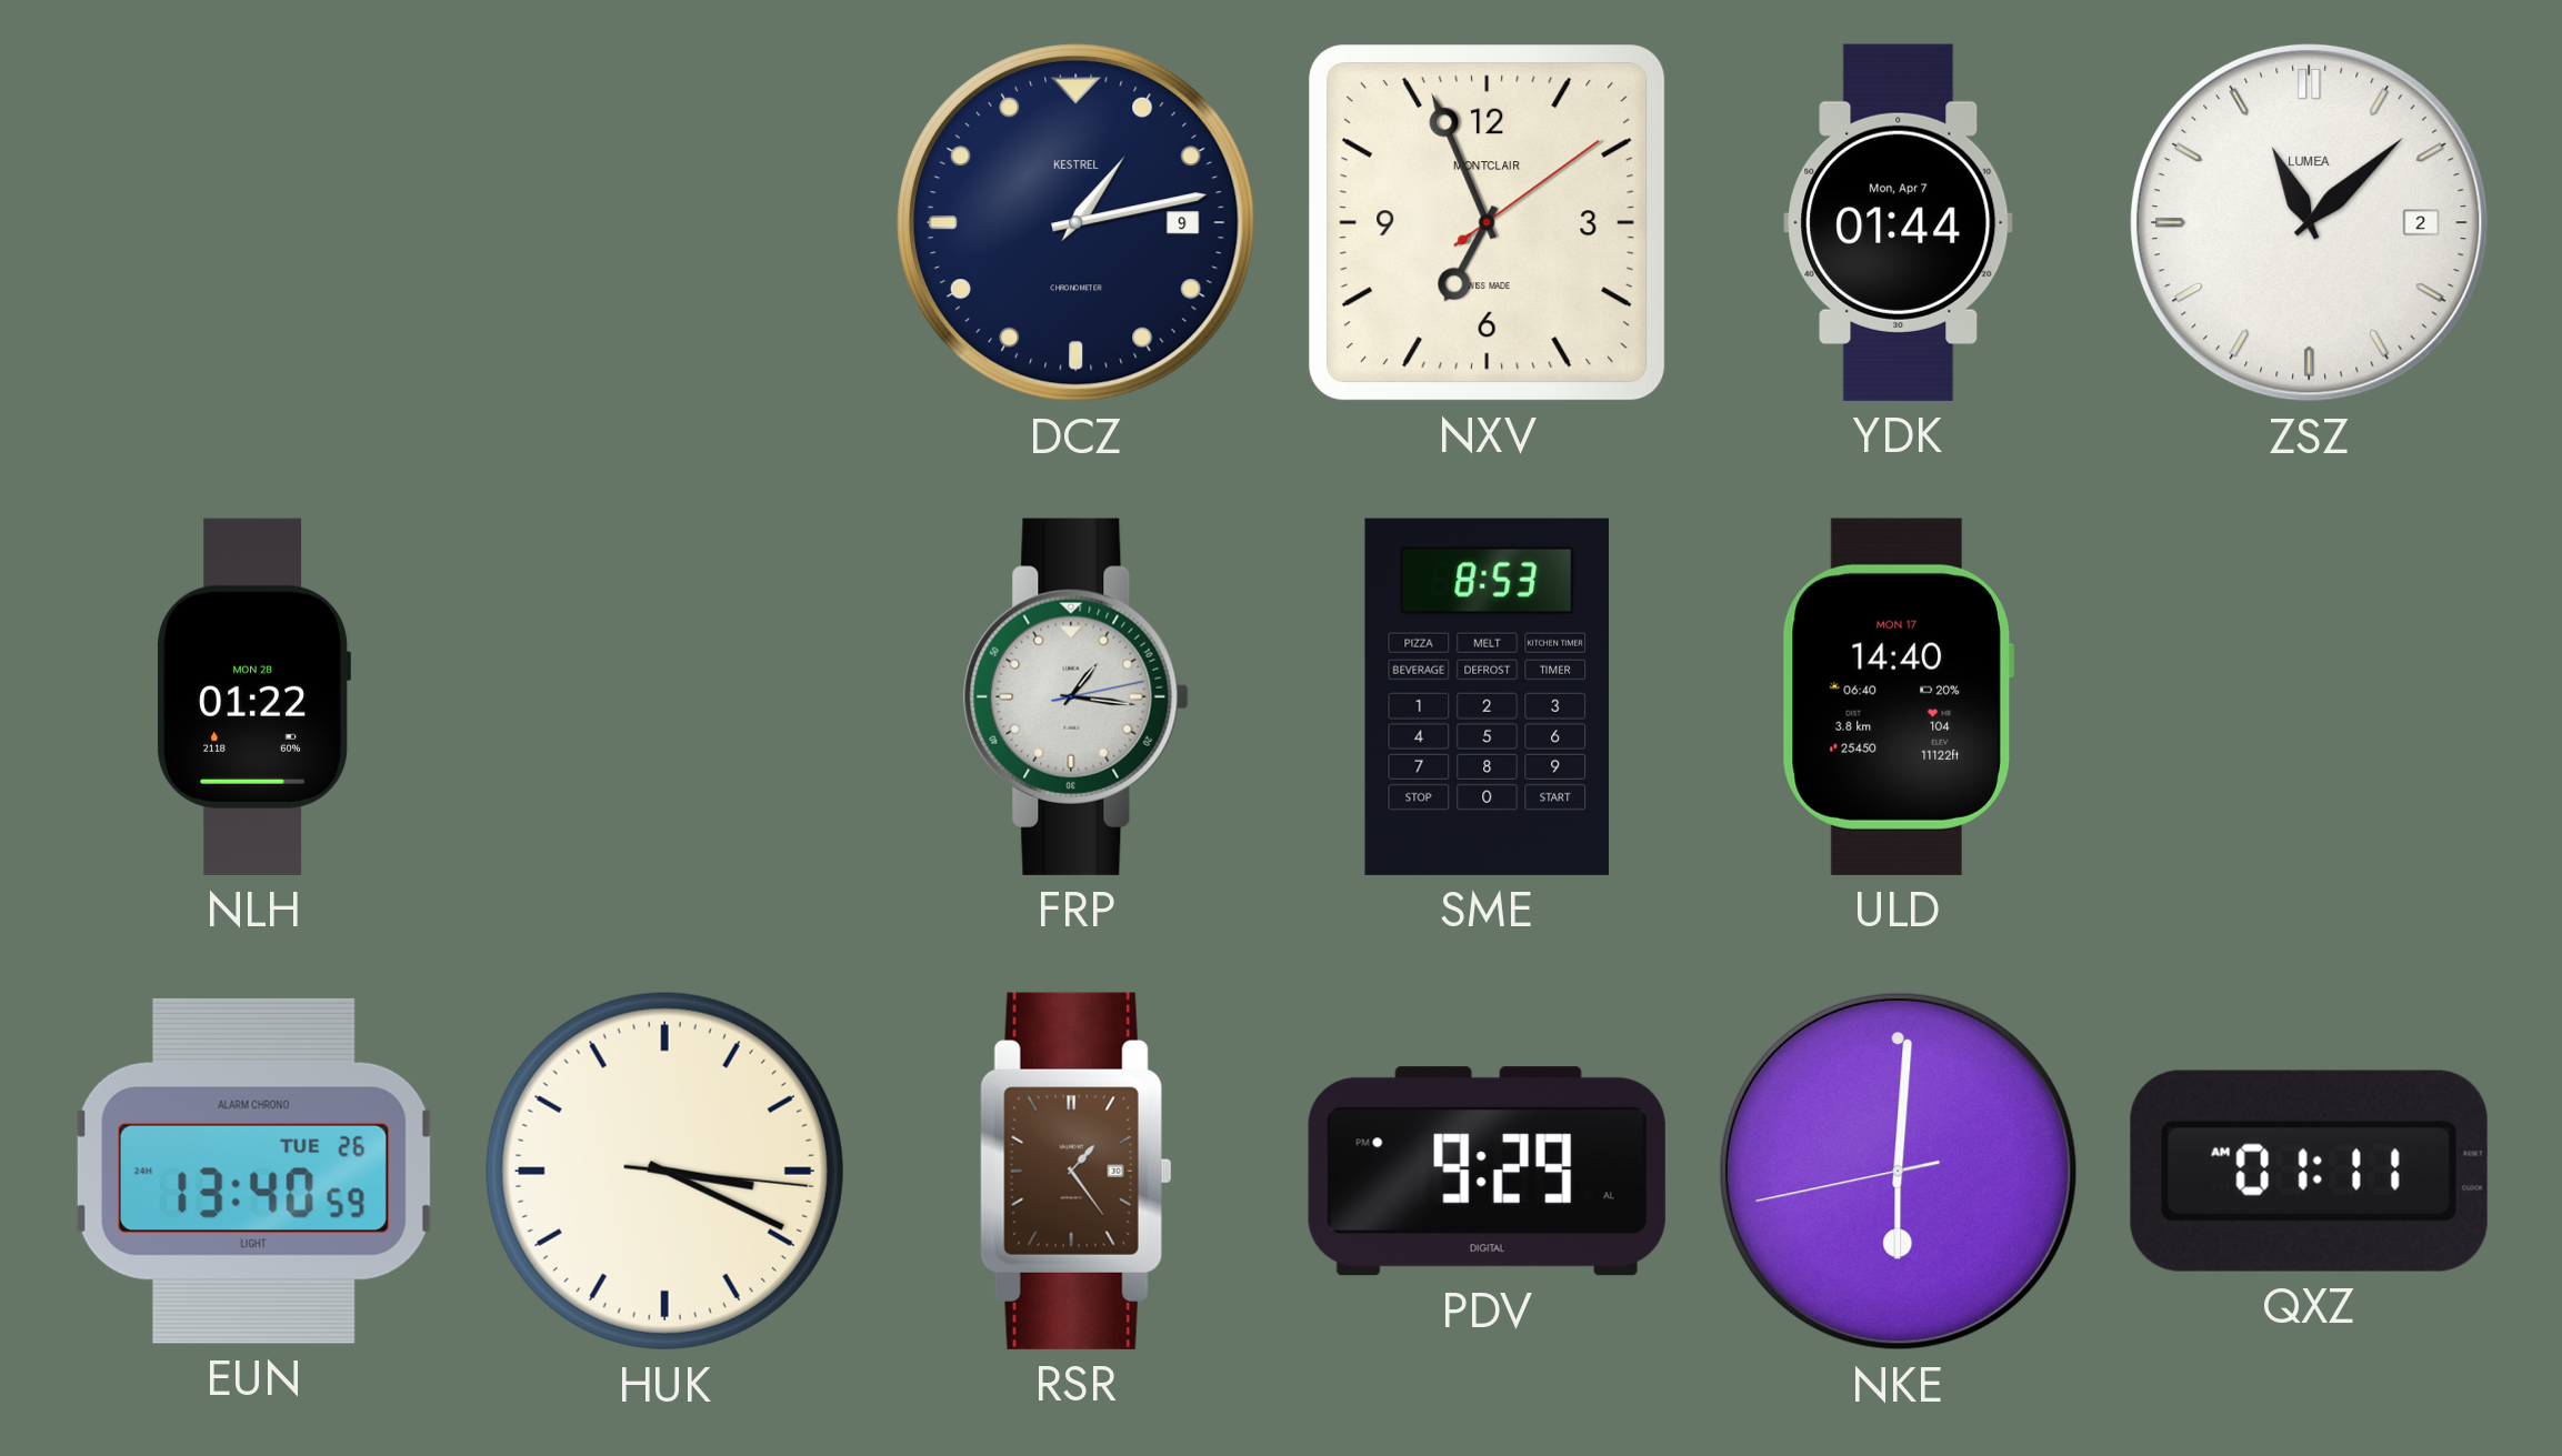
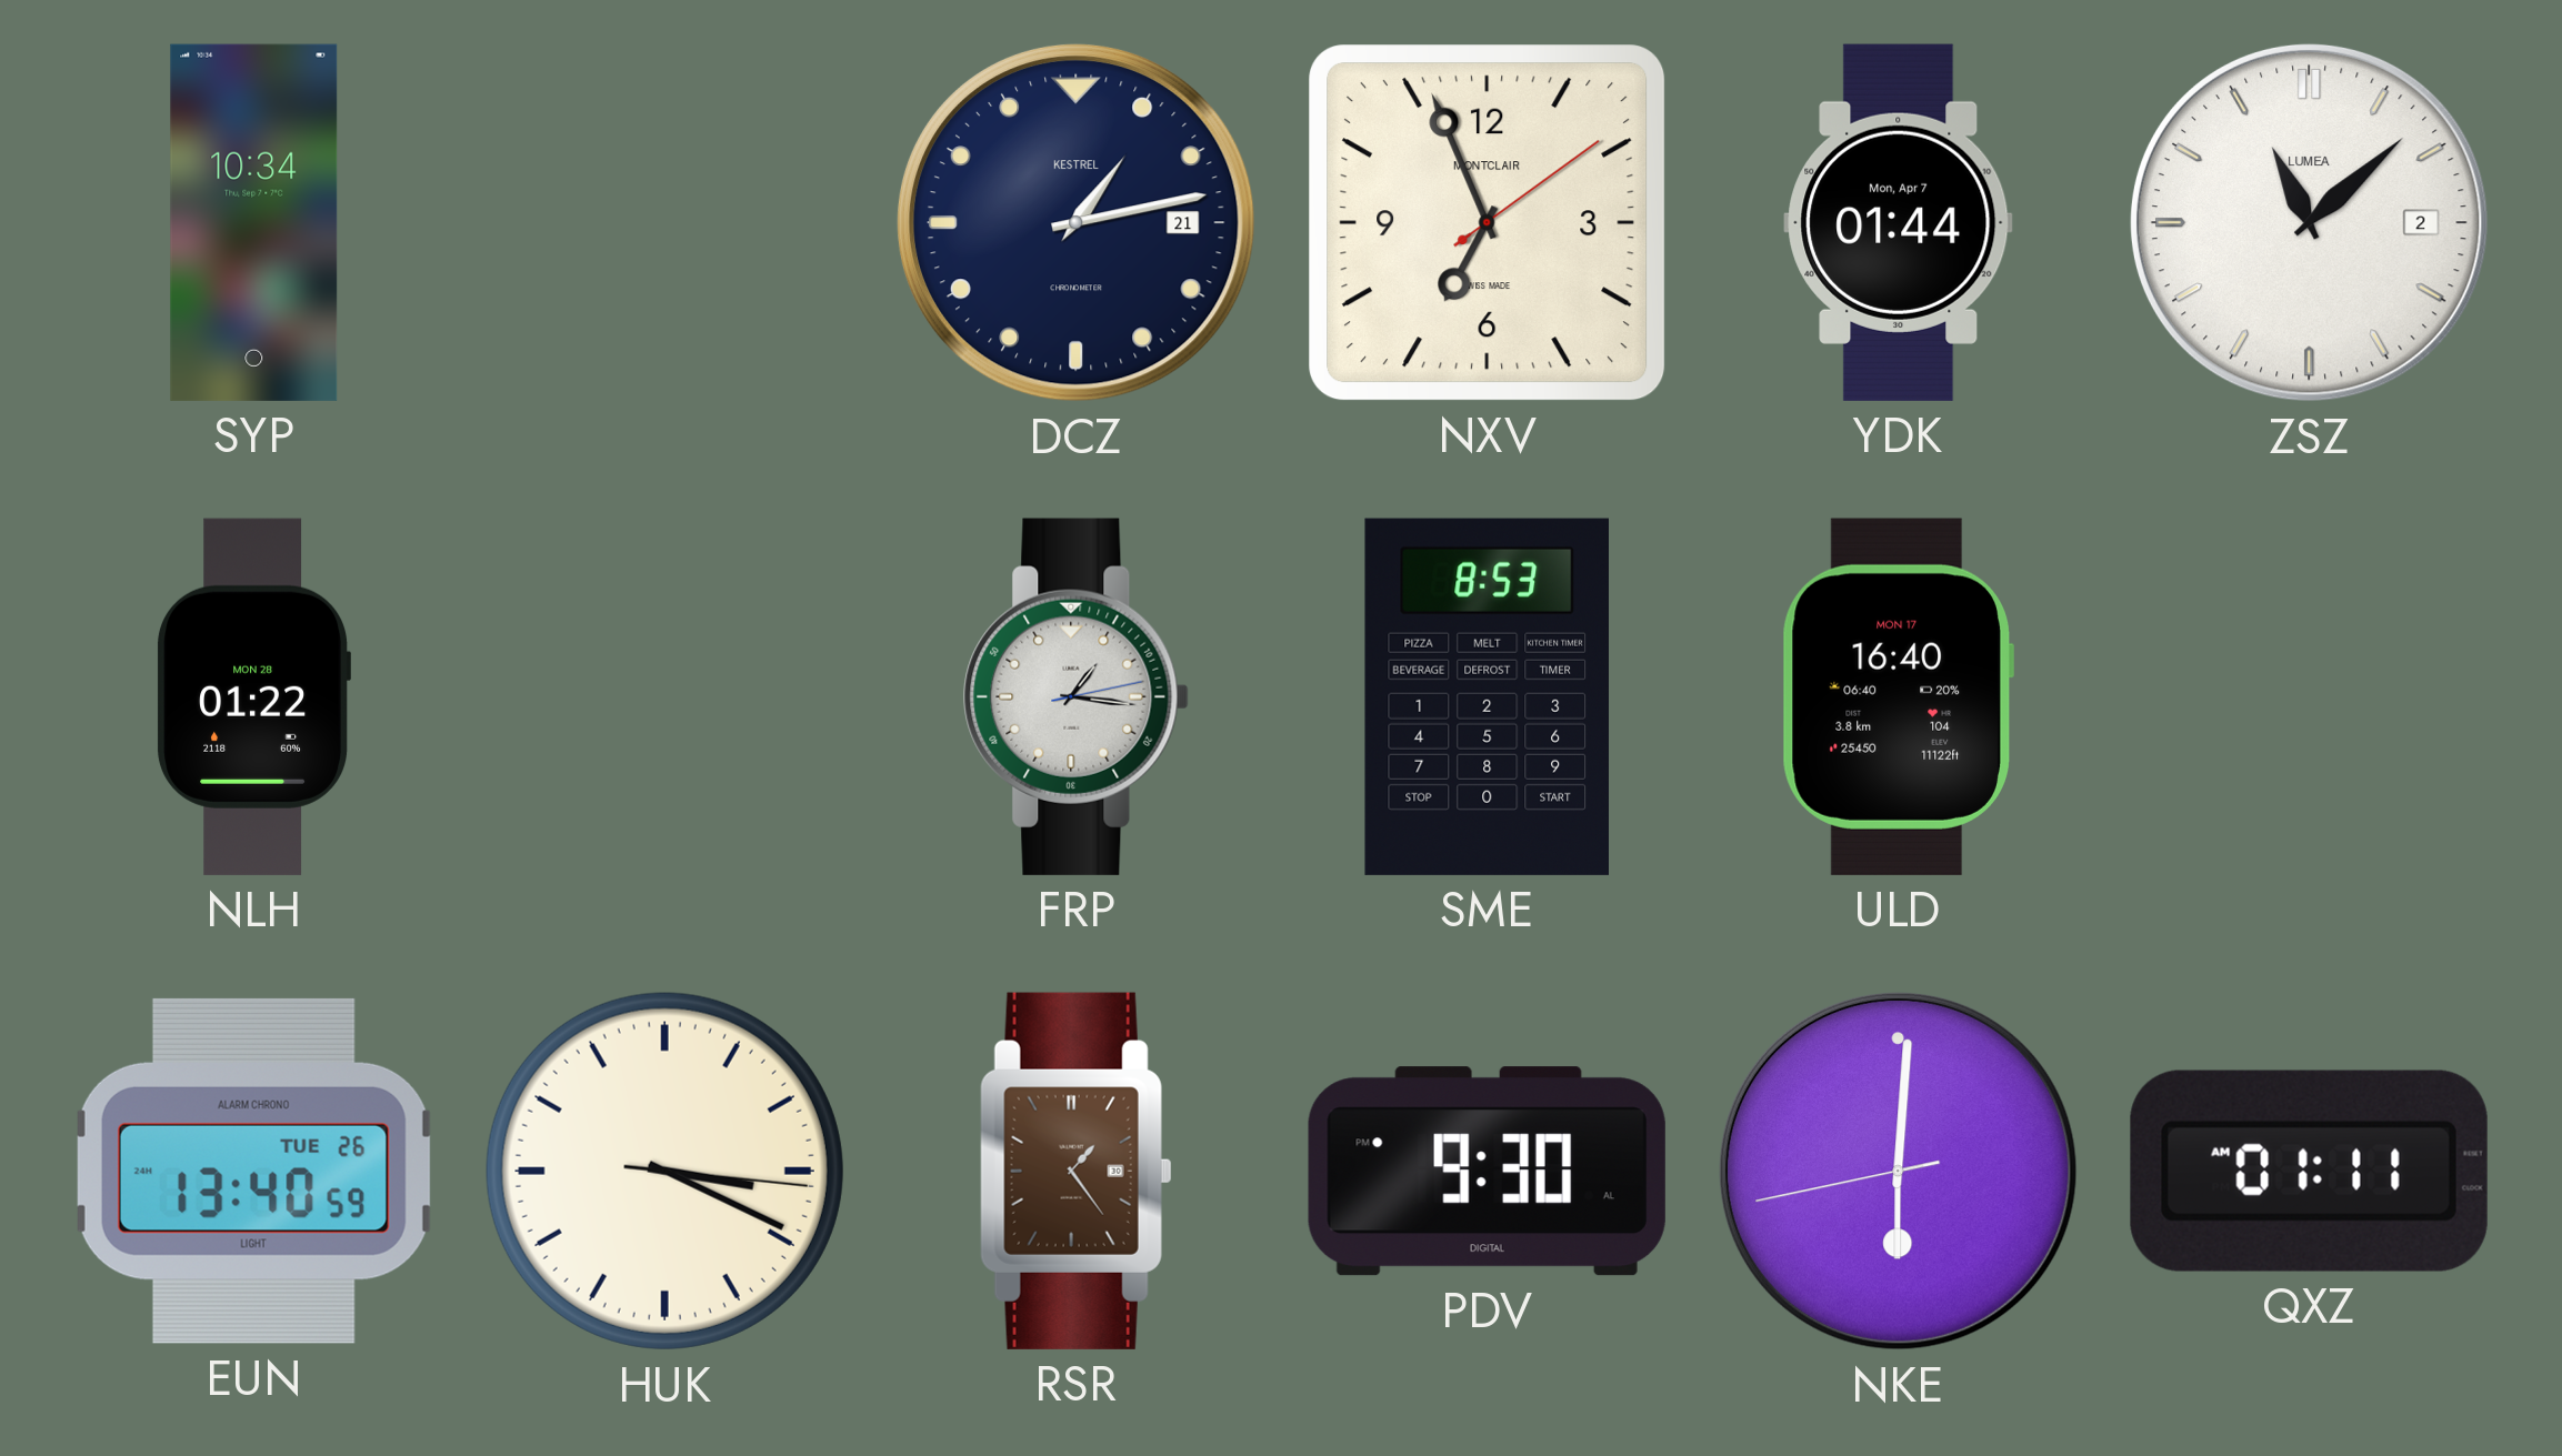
SYP: none -> 10:34 (254, 222)
DCZ date: 9 -> 21 (1075, 222)
ULD: 14:40 -> 16:40 (1898, 696)
PDV: 9:29 -> 9:30 (1487, 1172)
